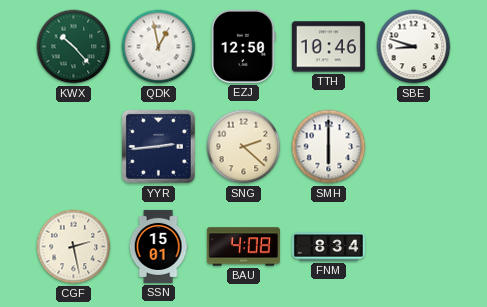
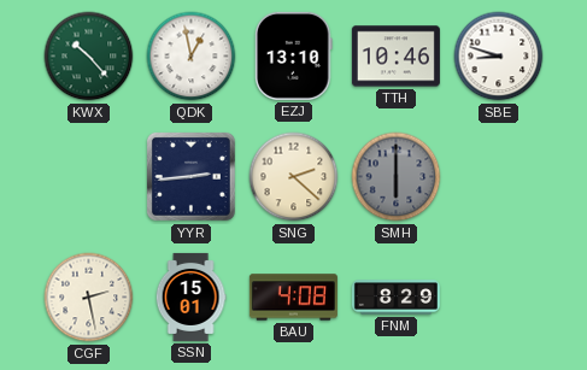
EZJ: 12:50 -> 13:10 (294, 55)
SMH dial: white -> grey (397, 177)
FNM: 8:34 -> 8:29 (395, 298)
